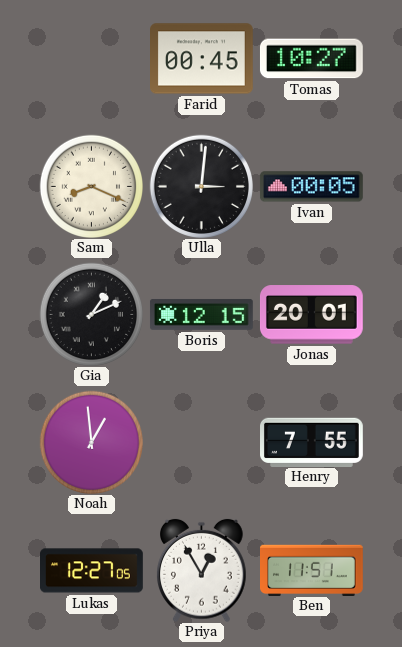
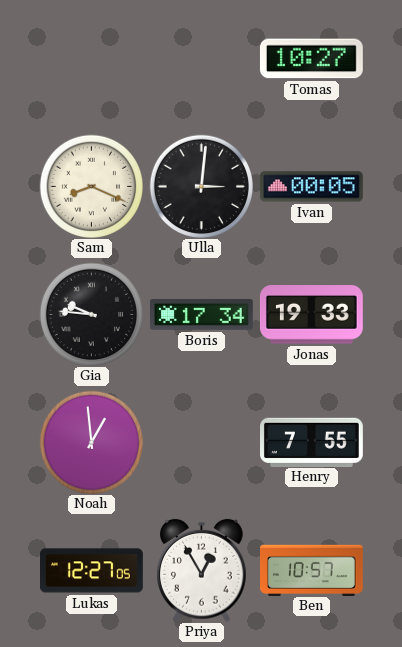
Farid: 00:45 -> none (202, 59)
Gia: 1:11 -> 9:46 (91, 314)
Boris: 12:15 -> 17:34 (202, 315)
Jonas: 20:01 -> 19:33 (311, 315)
Ben: 11:51 -> 10:57 (312, 570)
